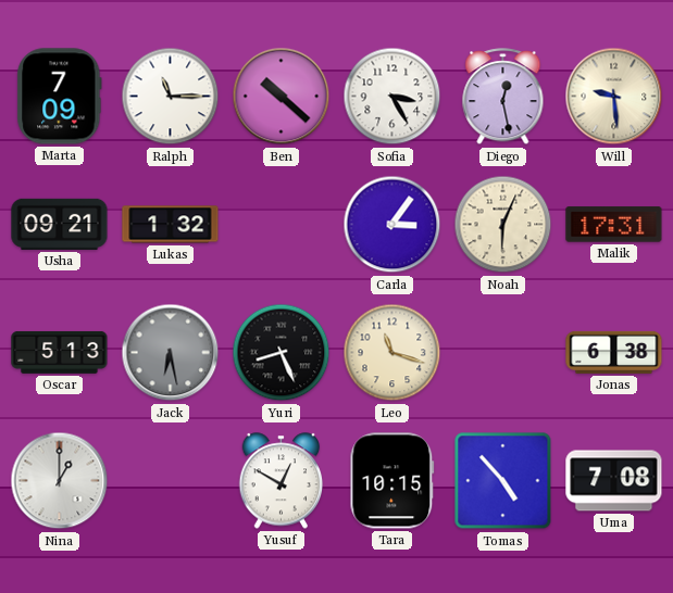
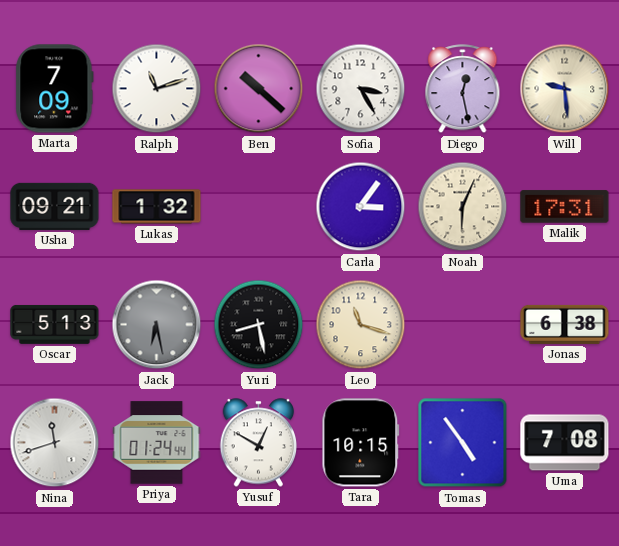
Ralph: 11:15 -> 11:12 (157, 89)
Yuri: 8:26 -> 8:28 (259, 325)
Nina: 1:00 -> 11:42 (55, 443)
Priya: none -> 01:24 (157, 443)
Tomas: 4:53 -> 4:54 (463, 443)
